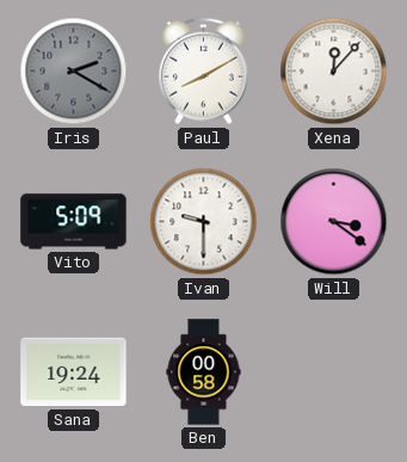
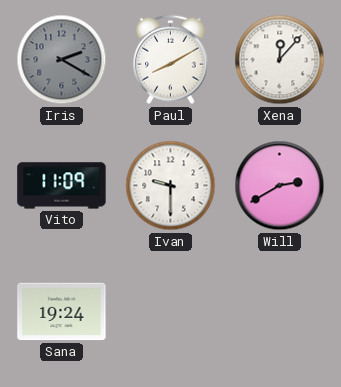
Vito: 5:09 -> 11:09 (62, 186)
Will: 3:21 -> 2:40 (280, 186)
Ben: 00:58 -> none (204, 372)
